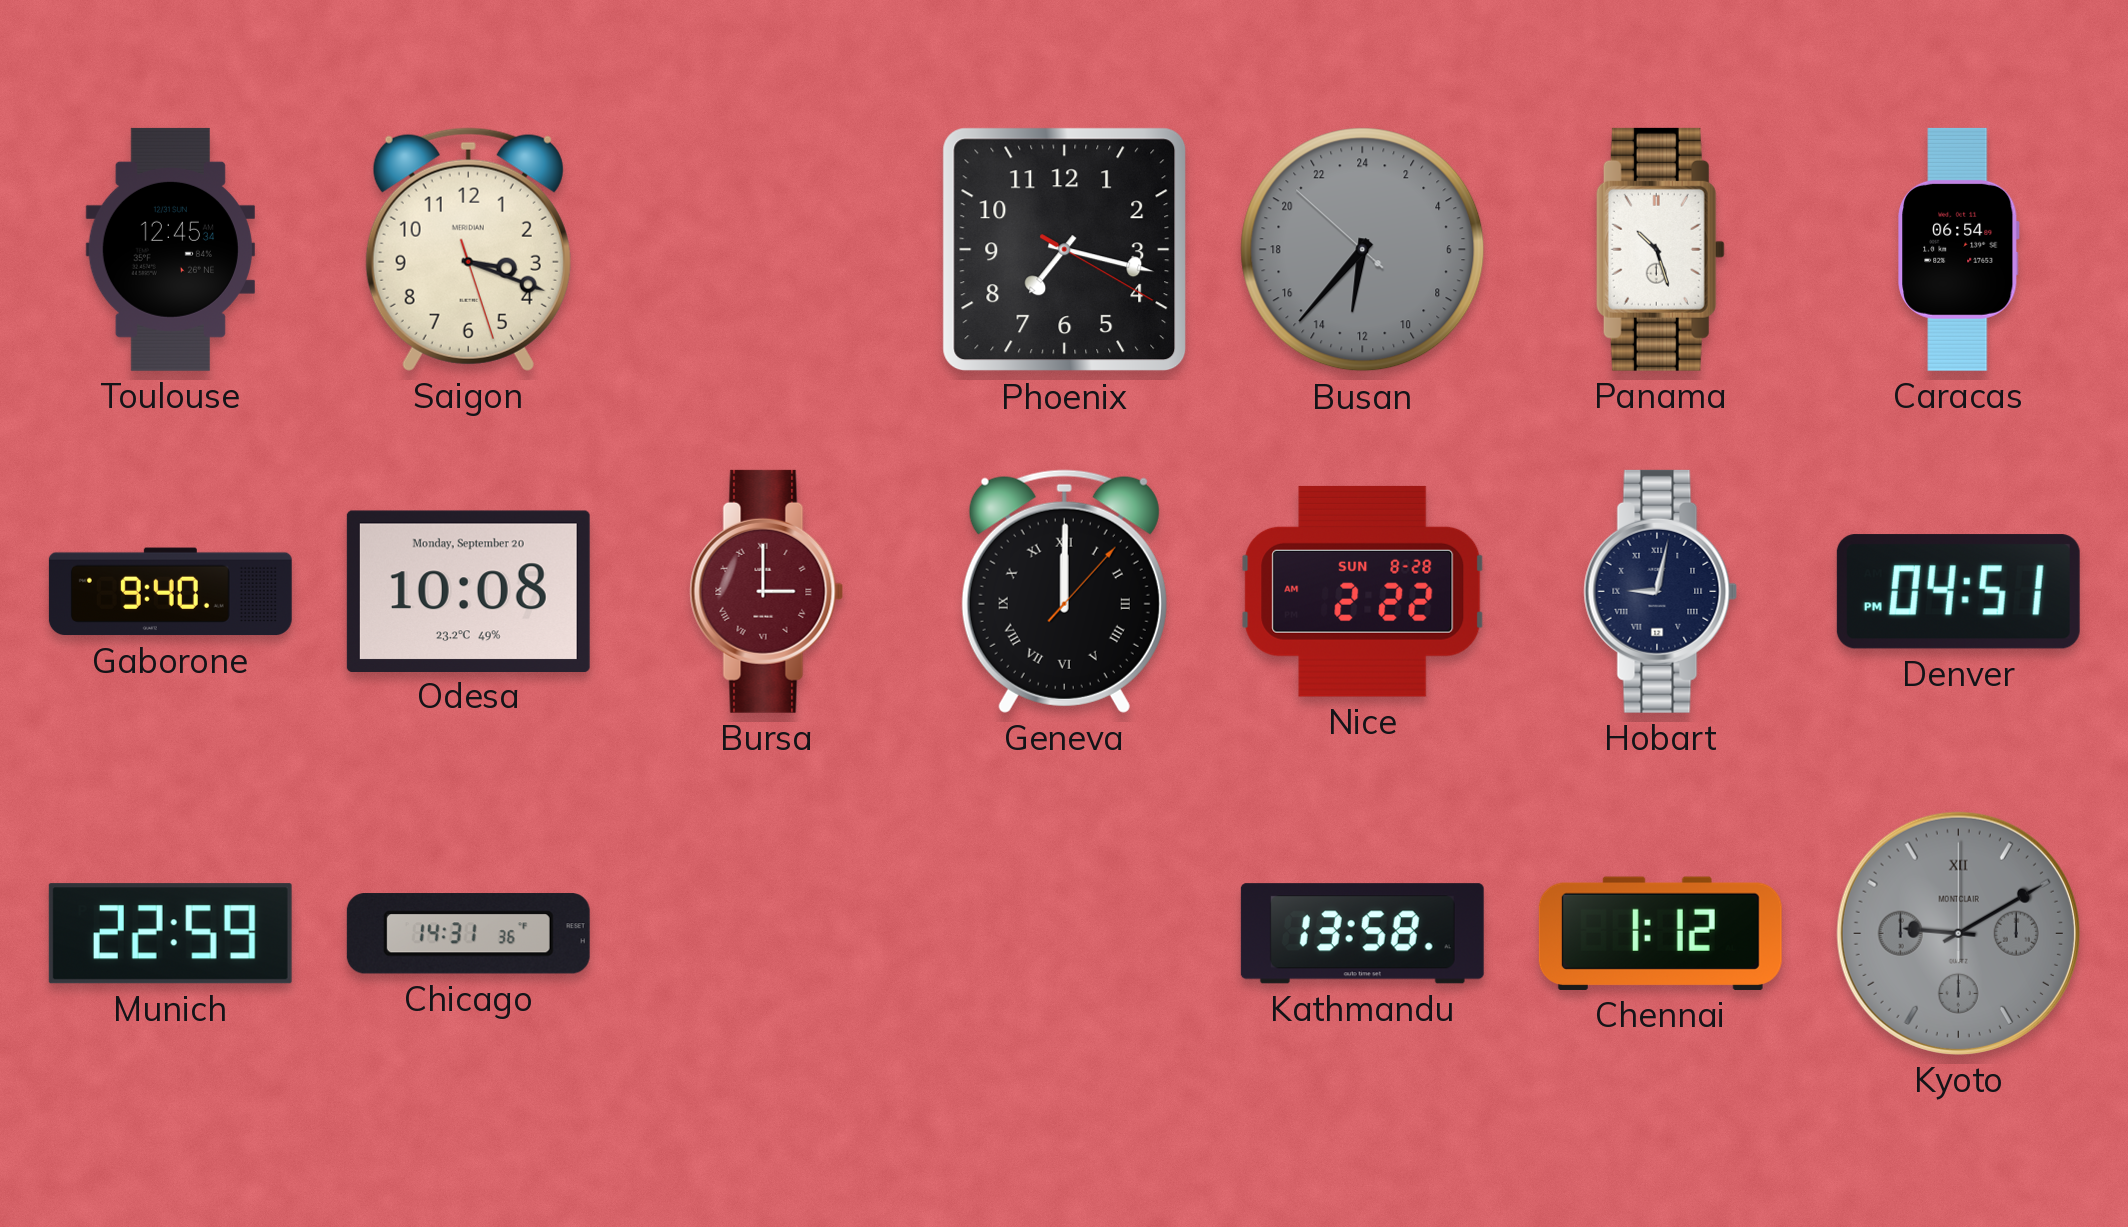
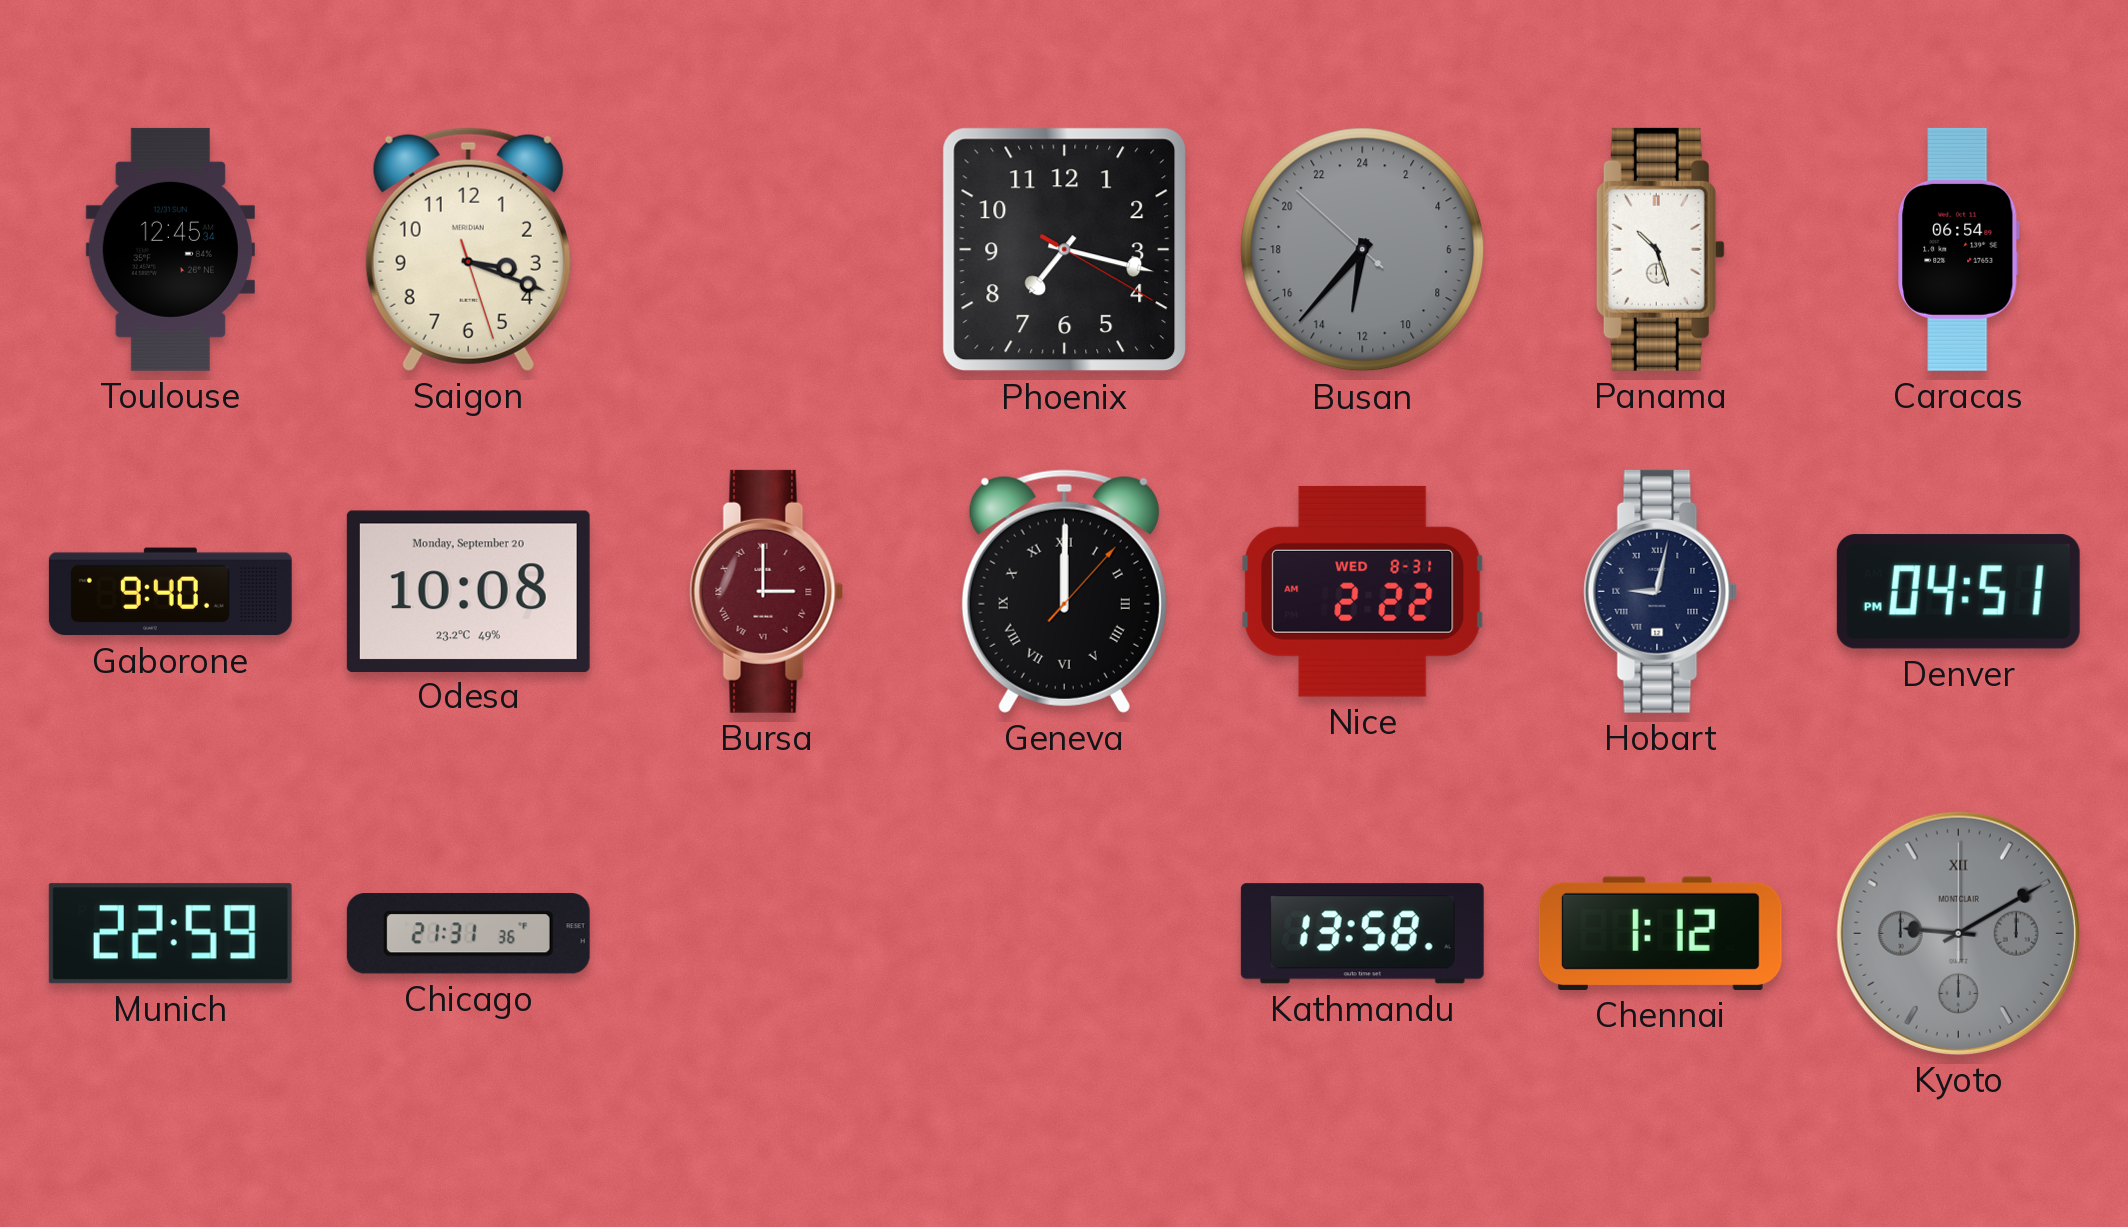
Nice date: SUN 8-28 -> WED 8-31 (1363, 591)
Chicago: 14:31 -> 21:31 (468, 934)
